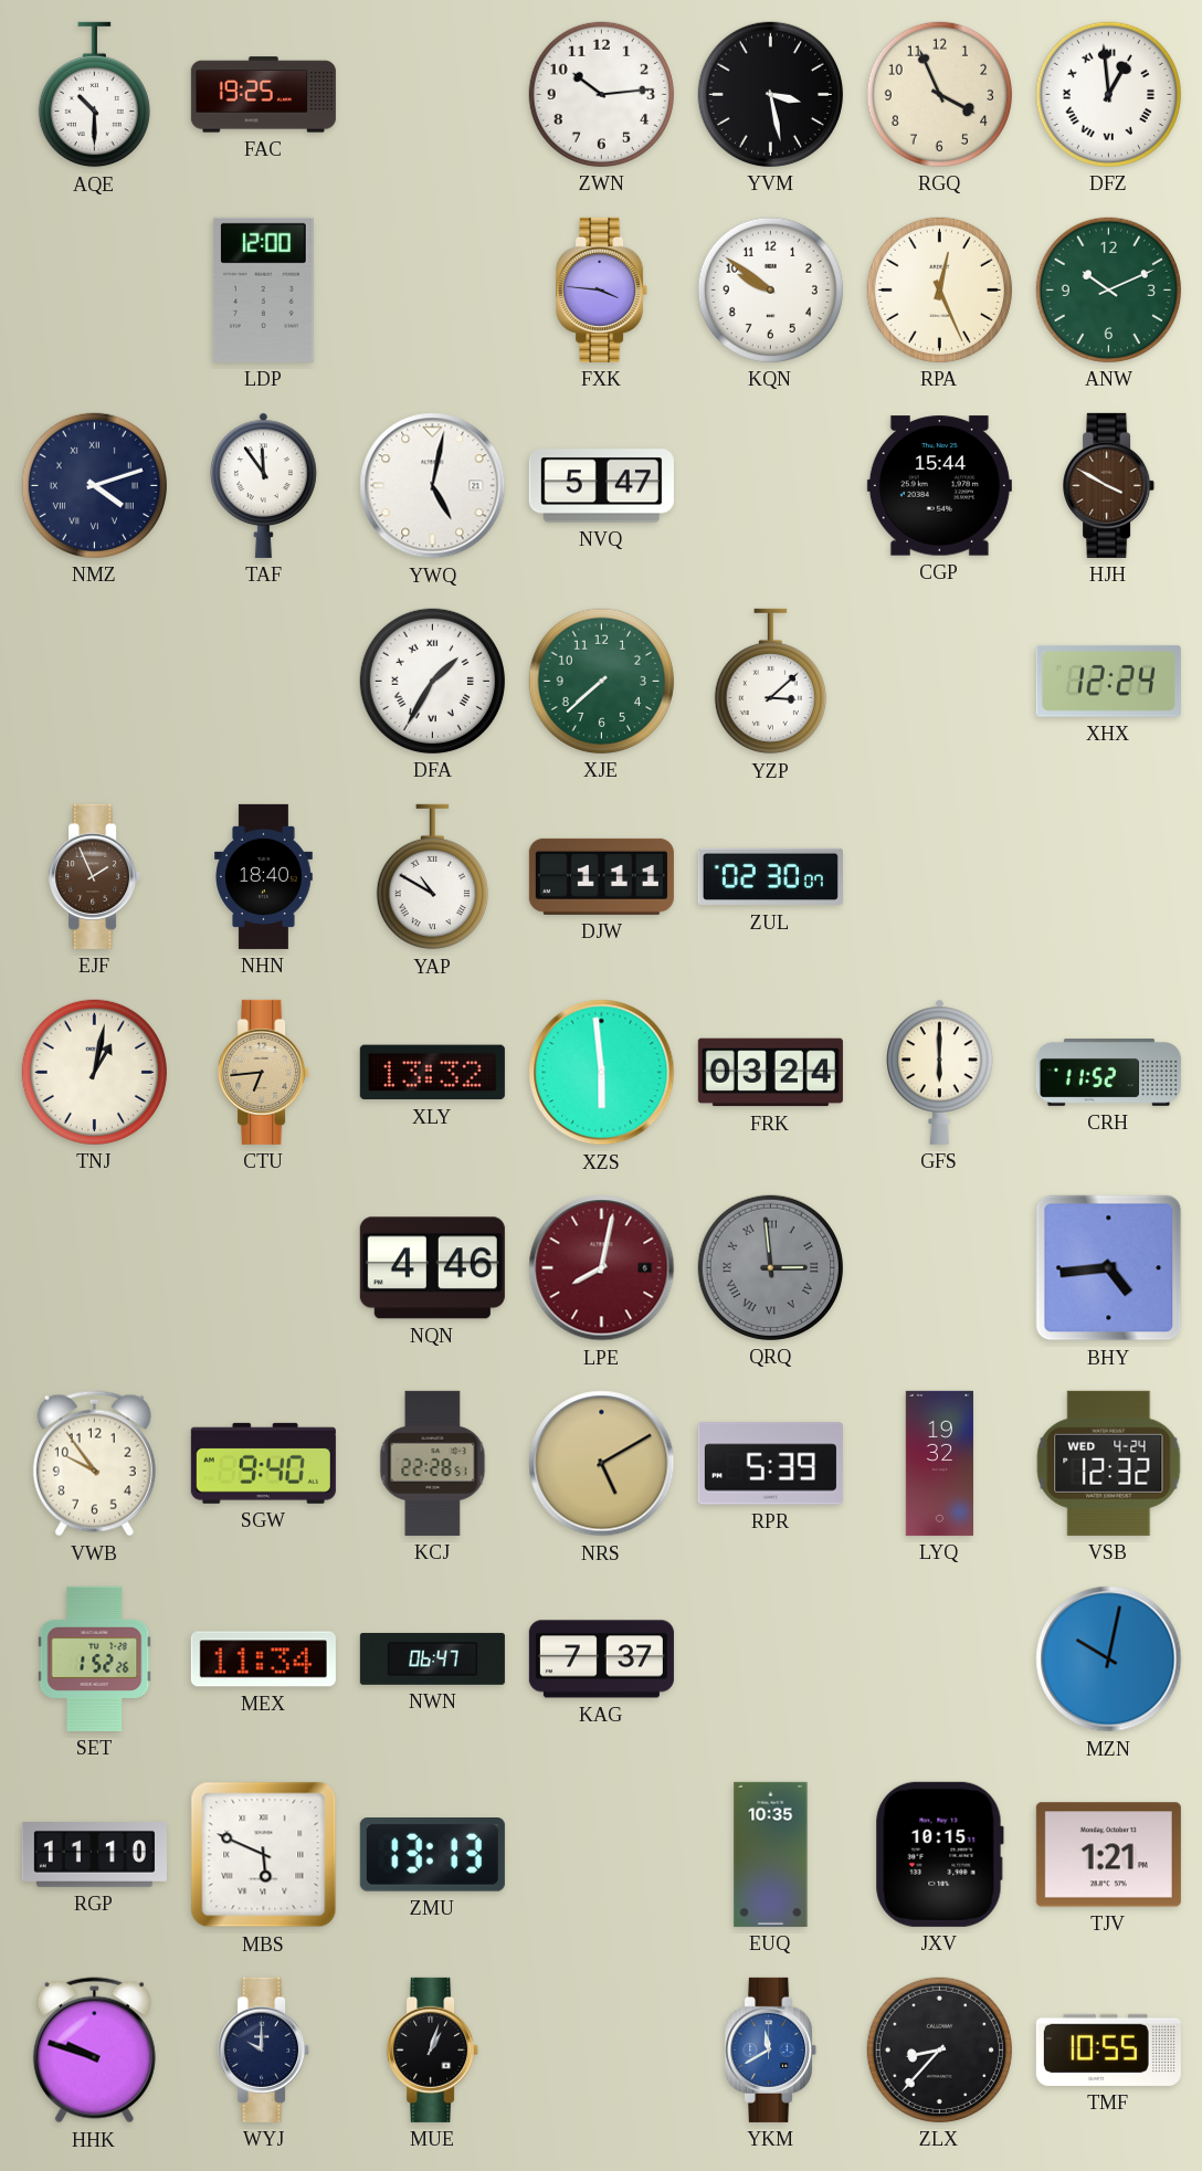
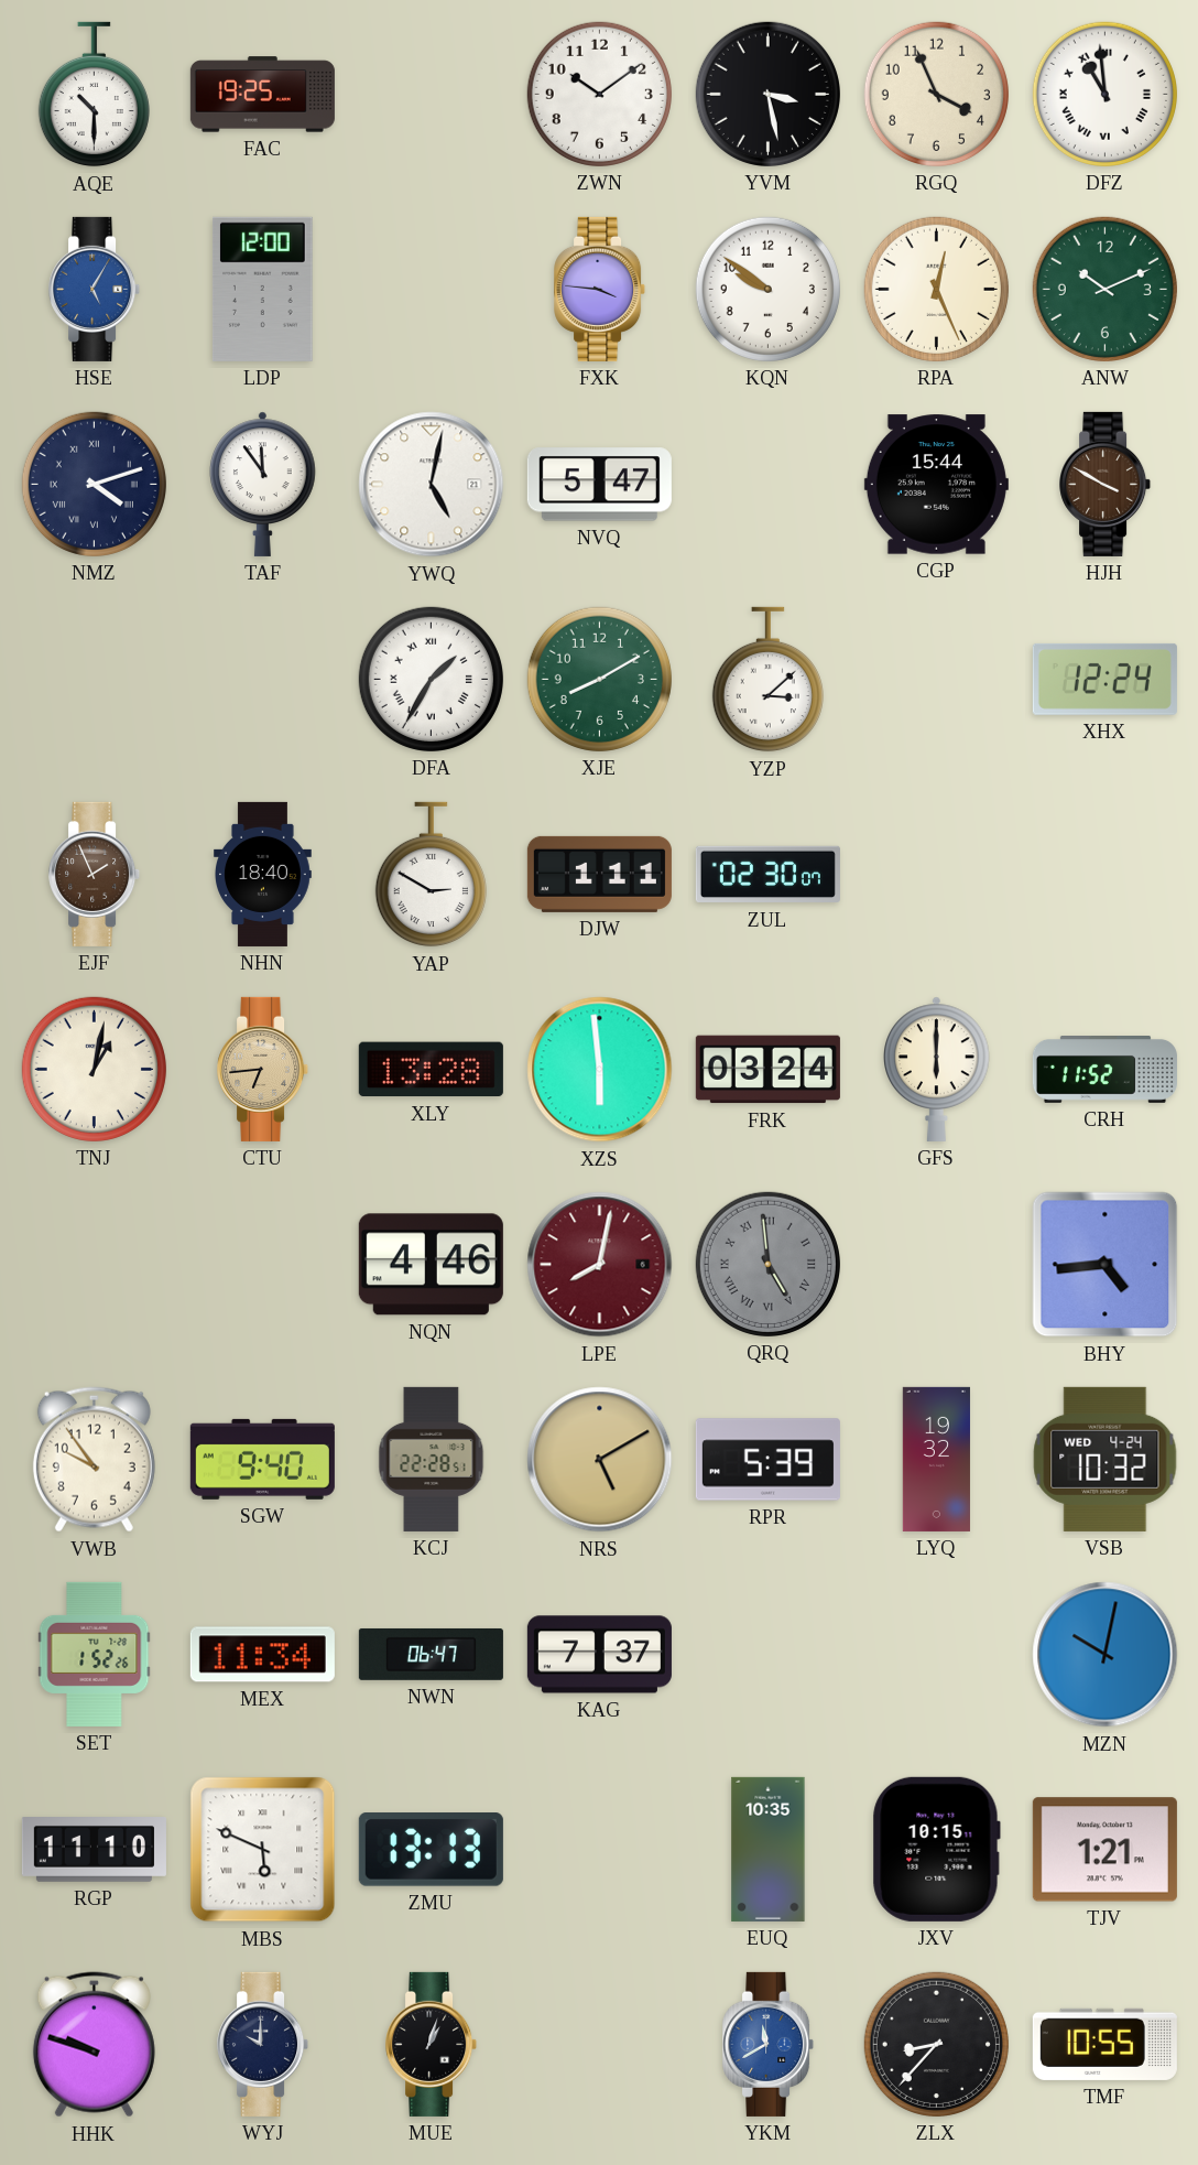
ZWN: 10:14 -> 10:09 (599, 94)
DFZ: 12:59 -> 10:59 (1104, 94)
HSE: none -> 5:05 (95, 289)
XJE: 7:38 -> 8:10 (599, 679)
YAP: 10:50 -> 2:50 (431, 875)
XLY: 13:32 -> 13:28 (431, 1070)
QRQ: 2:59 -> 4:59 (767, 1264)
VSB: 12:32 -> 10:32 (1106, 1459)
